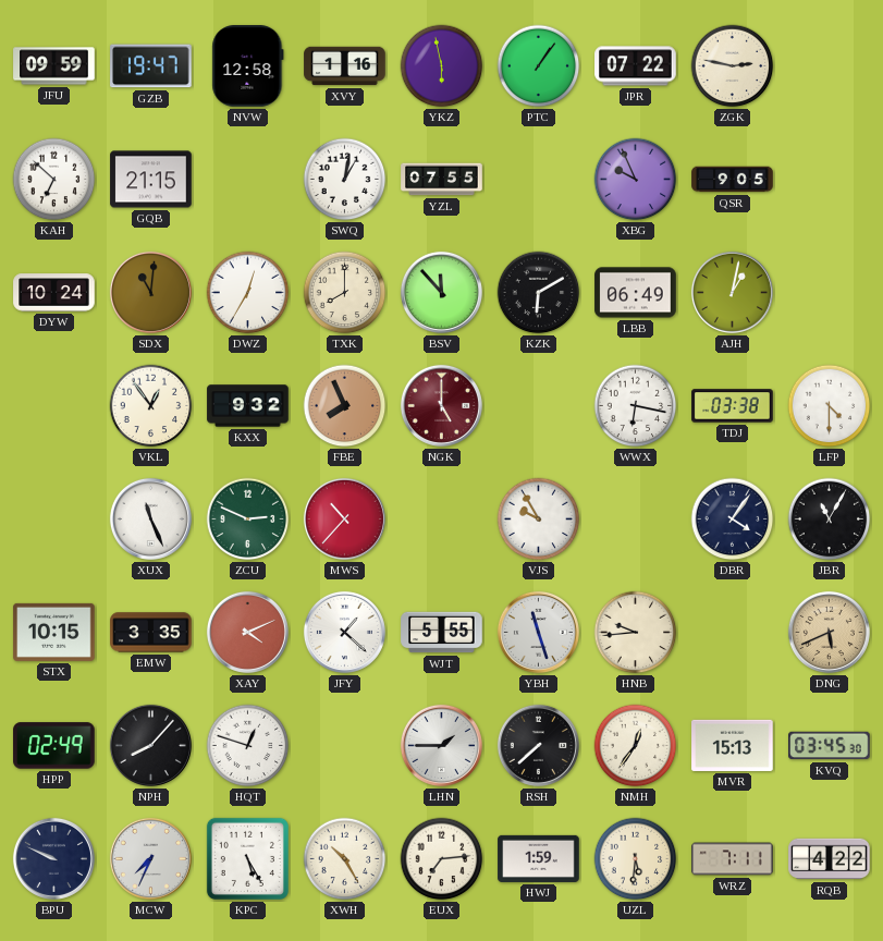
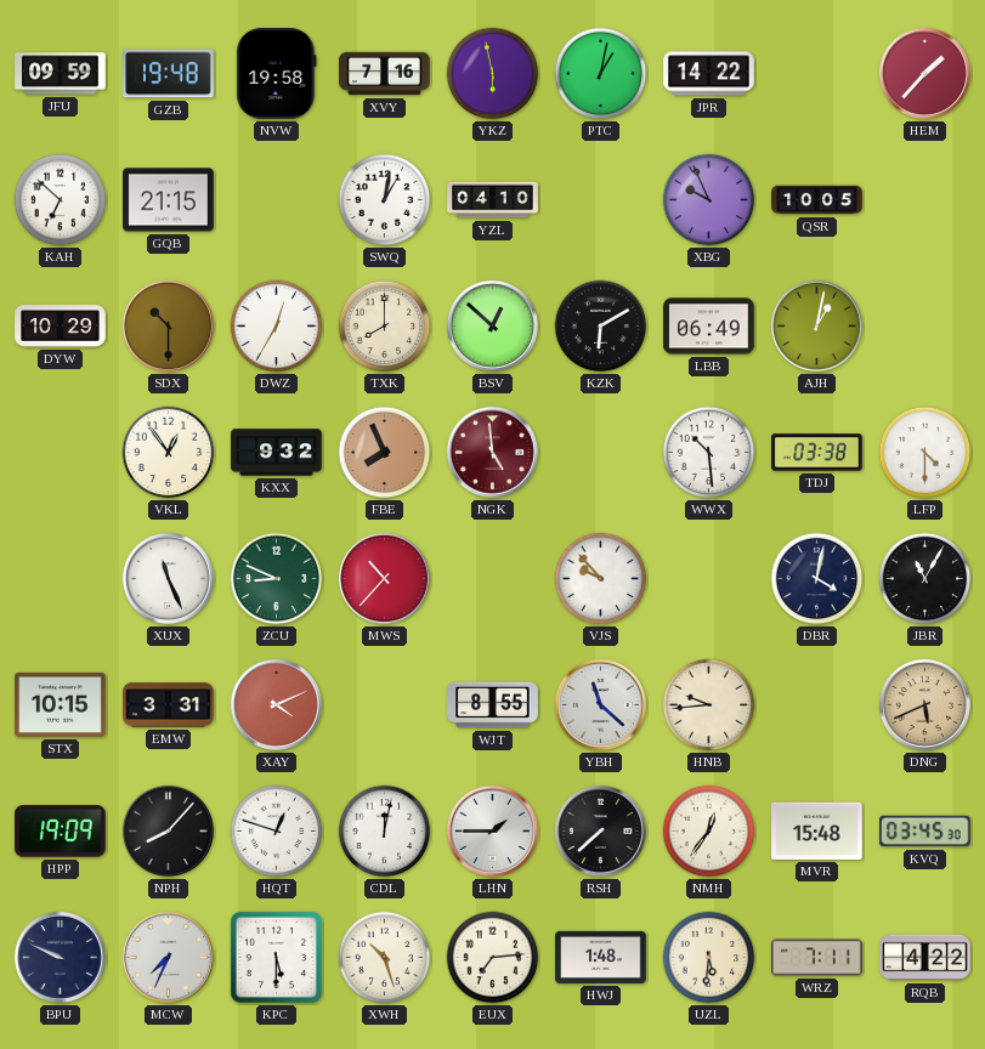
GZB: 19:47 -> 19:48 (169, 74)
NVW: 12:58 -> 19:58 (277, 74)
XVY: 1:16 -> 7:16 (385, 74)
PTC: 1:06 -> 1:02 (601, 74)
JPR: 07:22 -> 14:22 (709, 74)
ZGK: 2:47 -> none (733, 66)
HEM: none -> 1:37 (924, 73)
YZL: 07:55 -> 04:10 (493, 200)
QSR: 9:05 -> 10:05 (817, 200)
DYW: 10:24 -> 10:29 (61, 327)
SDX: 11:01 -> 10:30 (168, 325)
BSV: 11:53 -> 12:52 (492, 325)
NGK: 5:00 -> 4:59 (492, 452)
WWX: 6:17 -> 10:29 (709, 453)
ZCU: 2:49 -> 8:49 (277, 579)
VJS: 9:55 -> 9:53 (601, 579)
DBR: 4:06 -> 4:02 (817, 579)
EMW: 3:35 -> 3:31 (169, 705)
JFY: 1:22 -> none (344, 632)
WJT: 5:55 -> 8:55 (493, 705)
YBH: 11:27 -> 11:22 (600, 704)
HPP: 02:49 -> 19:09 (61, 832)
CDL: none -> 12:02 (385, 832)
MVR: 15:13 -> 15:48 (817, 830)
KPC: 5:25 -> 5:30 (276, 957)
XWH: 10:25 -> 10:27 (385, 958)
HWJ: 1:59 -> 1:48 (601, 957)
